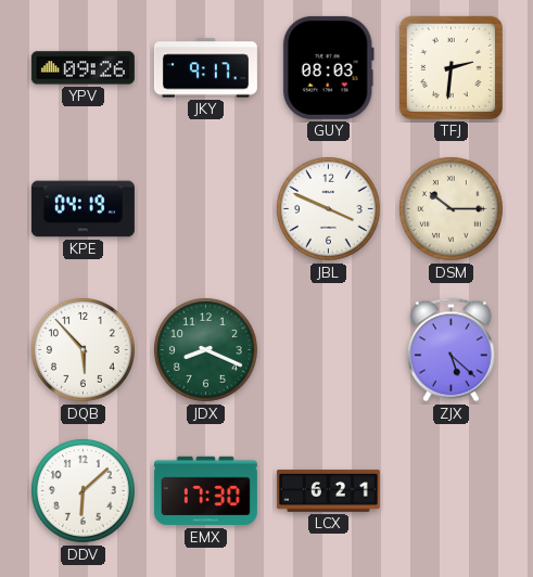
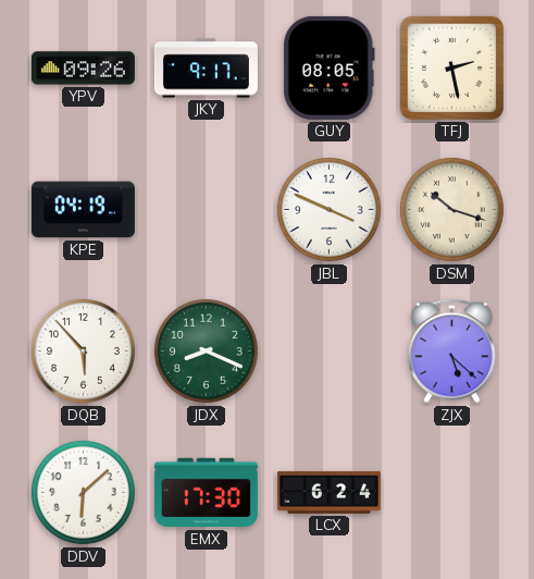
GUY: 08:03 -> 08:05 (328, 67)
TFJ: 2:31 -> 2:28 (451, 67)
DSM: 10:15 -> 10:18 (451, 209)
LCX: 6:21 -> 6:24 (328, 492)
